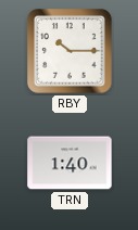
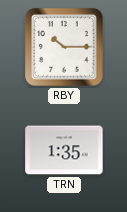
TRN: 1:40 -> 1:35 (64, 150)
